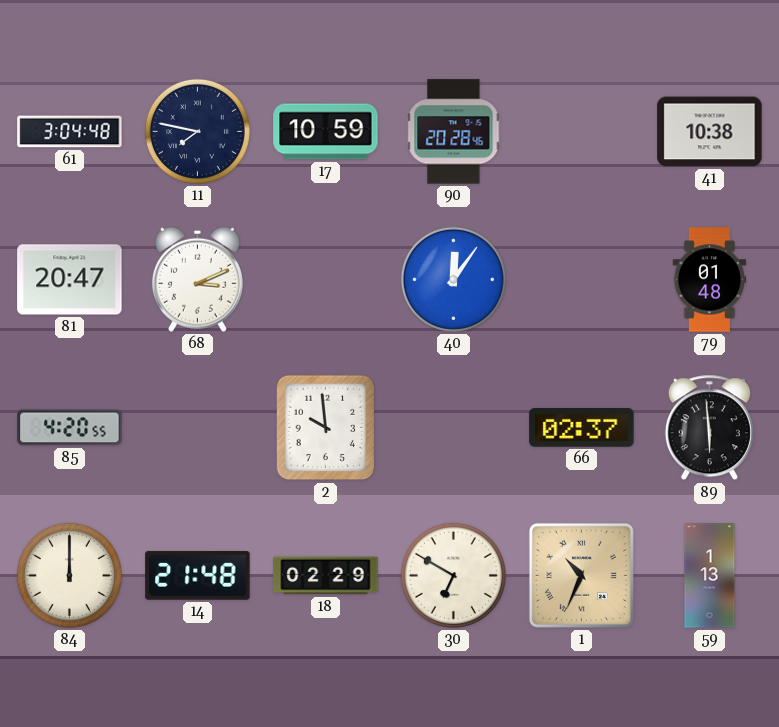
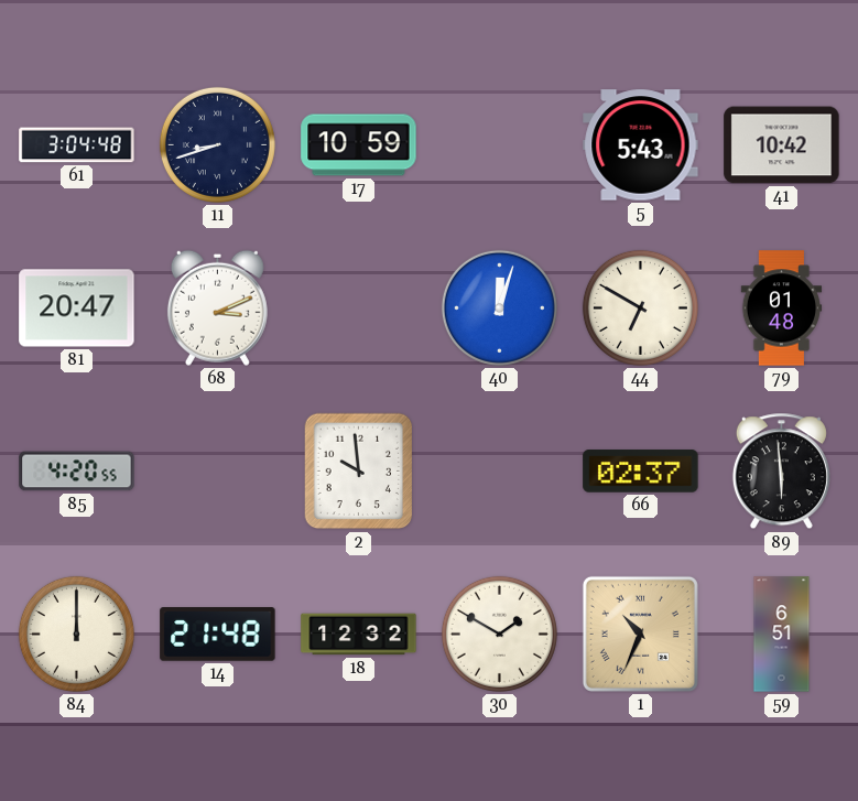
11: 7:47 -> 8:42 (217, 144)
90: 20:28 -> none (454, 132)
5: none -> 5:43 (641, 145)
41: 10:38 -> 10:42 (782, 145)
40: 12:06 -> 12:03 (499, 307)
44: none -> 6:50 (640, 307)
18: 02:29 -> 12:32 (359, 635)
30: 6:50 -> 1:50 (499, 634)
59: 1:13 -> 6:51 (782, 635)
